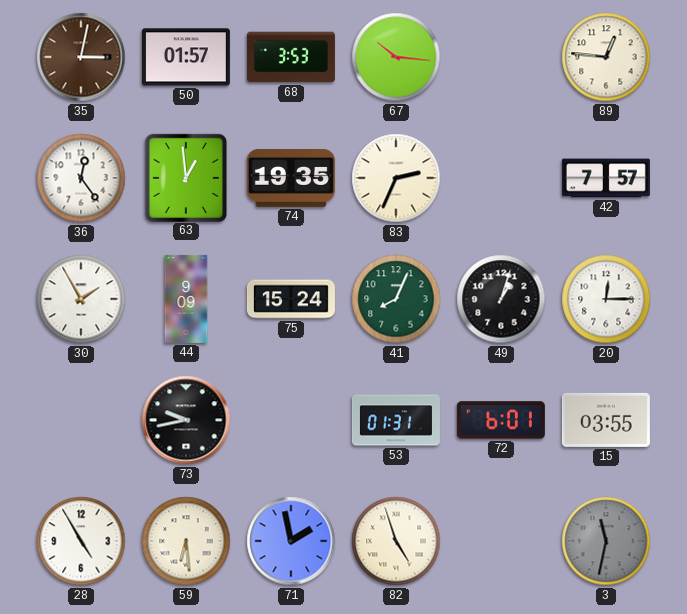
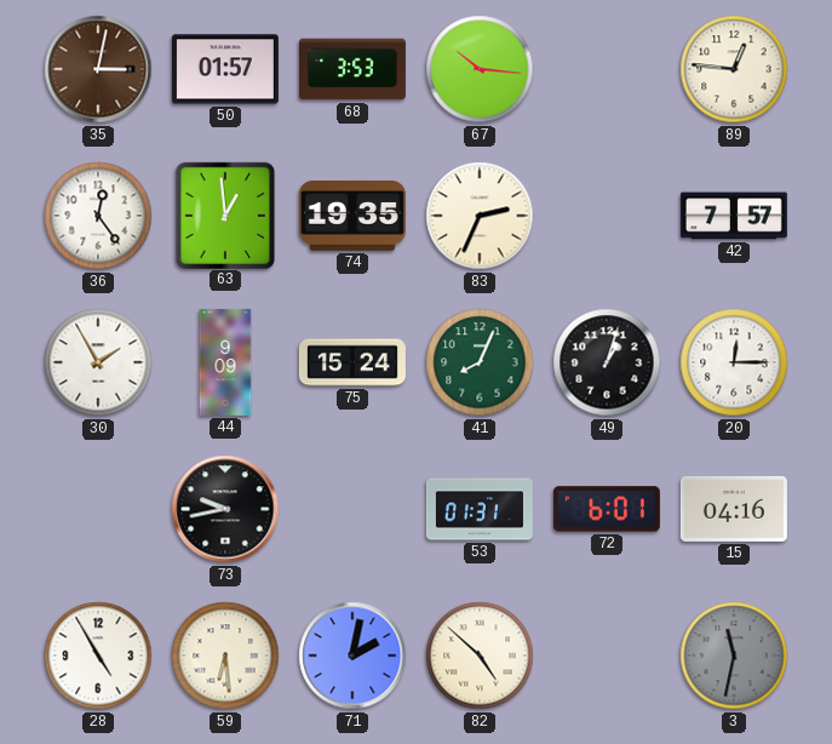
15: 03:55 -> 04:16 (734, 509)
71: 1:58 -> 2:02 (352, 656)
82: 4:57 -> 4:52 (480, 656)
